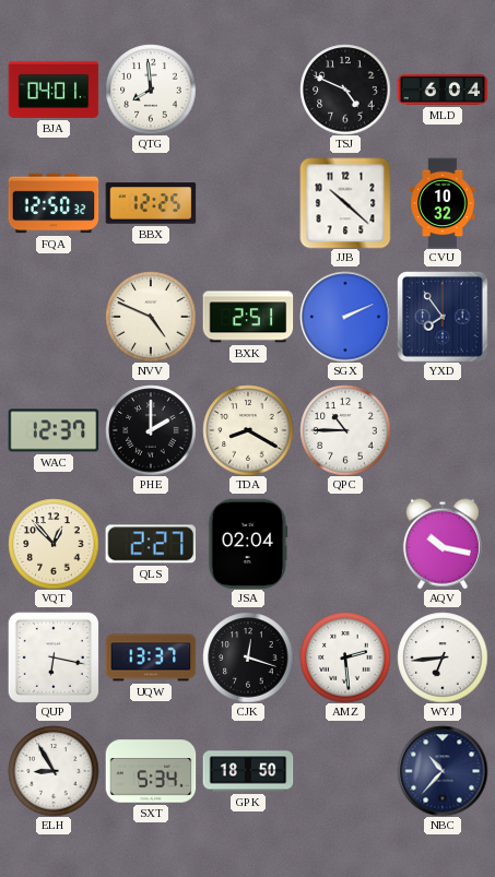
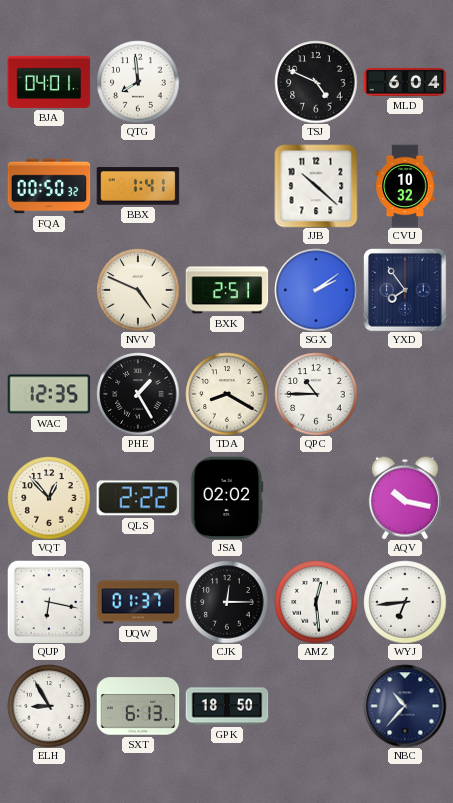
FQA: 12:50 -> 00:50 (49, 186)
BBX: 12:25 -> 1:41 (138, 186)
SGX: 2:11 -> 2:09 (316, 290)
WAC: 12:37 -> 12:35 (49, 394)
PHE: 2:00 -> 1:25 (138, 394)
QLS: 2:27 -> 2:22 (138, 498)
JSA: 02:04 -> 02:02 (227, 498)
UQW: 13:37 -> 01:37 (138, 602)
CJK: 12:18 -> 12:15 (227, 602)
AMZ: 2:29 -> 12:29 (316, 602)
SXT: 5:34 -> 6:13 (138, 706)
